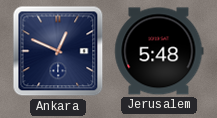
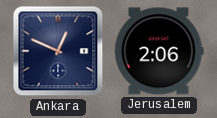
Jerusalem: 5:48 -> 2:06 (159, 51)
